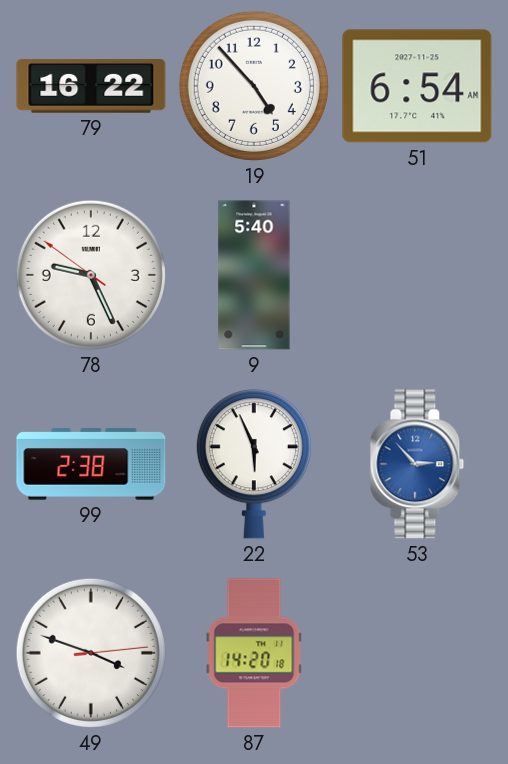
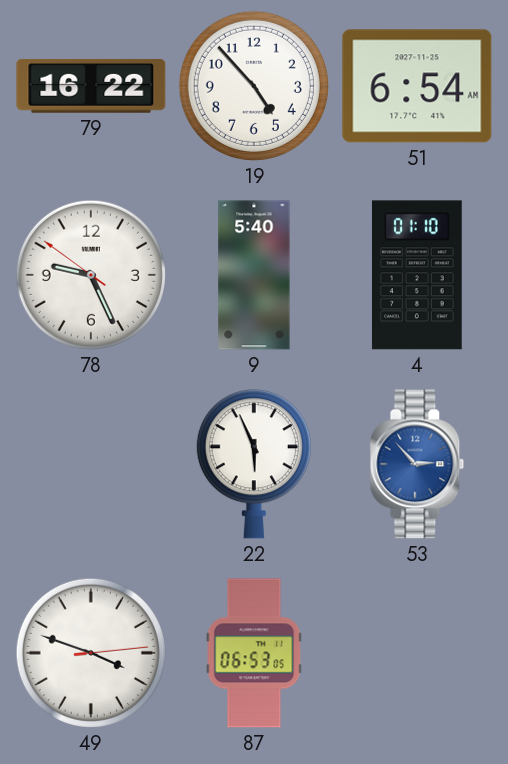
4: none -> 01:10 (417, 275)
99: 2:38 -> none (91, 464)
87: 14:20 -> 06:53 (254, 653)
